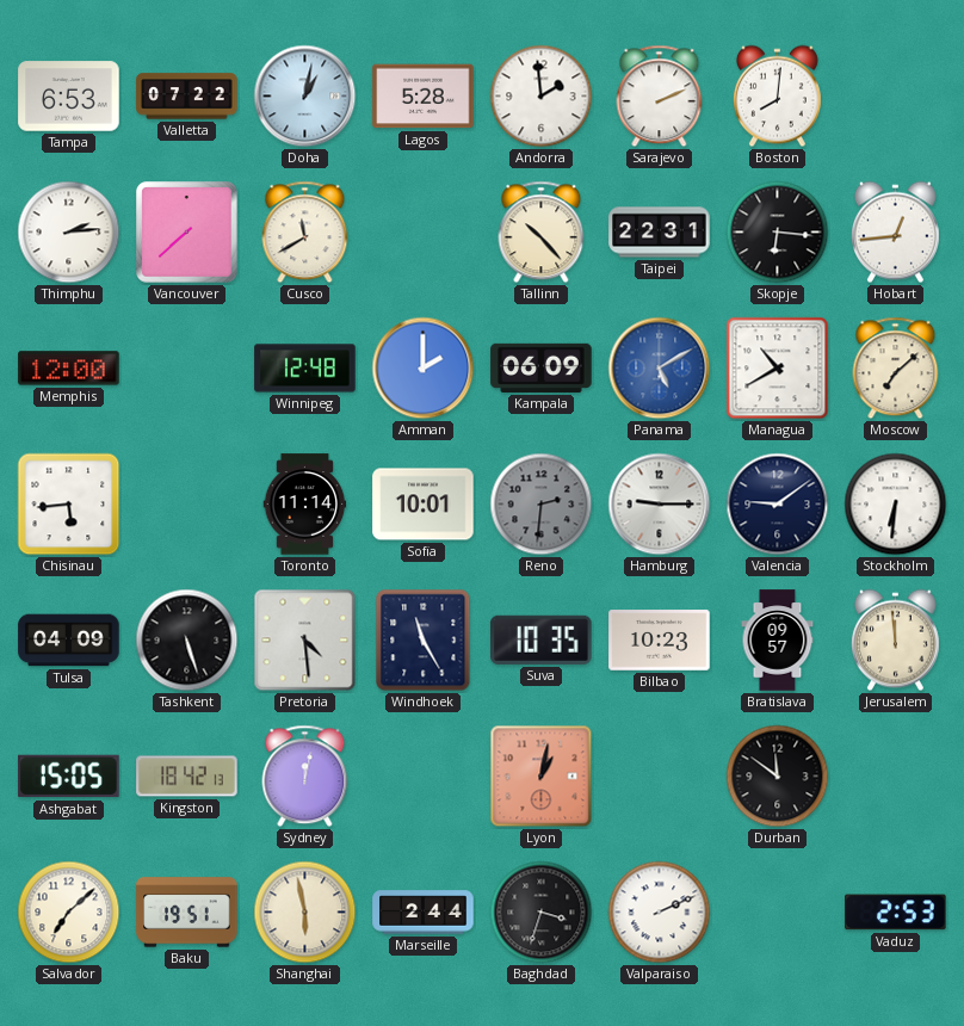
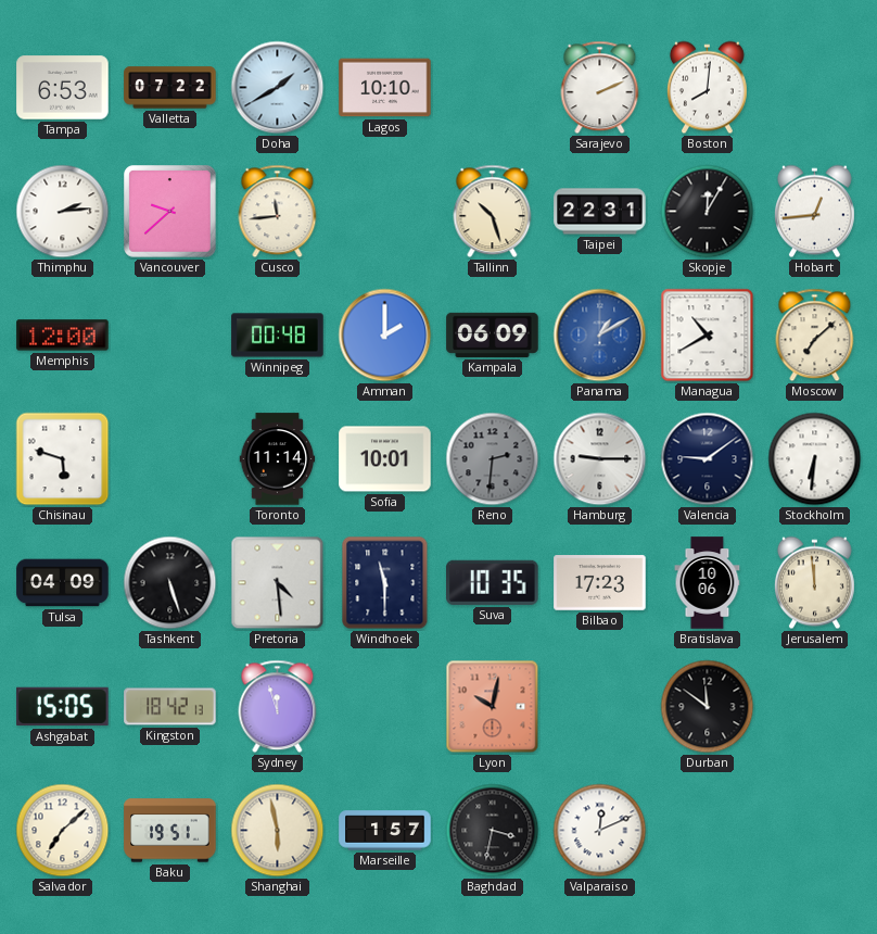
Doha: 1:02 -> 1:40 (278, 88)
Lagos: 5:28 -> 10:10 (385, 88)
Andorra: 1:59 -> none (542, 97)
Vancouver: 7:38 -> 9:38 (170, 212)
Cusco: 11:40 -> 11:44 (278, 212)
Tallinn: 10:23 -> 10:27 (493, 212)
Skopje: 6:16 -> 12:05 (708, 212)
Winnipeg: 12:48 -> 00:48 (278, 336)
Panama: 5:10 -> 1:10 (600, 336)
Chisinau: 5:44 -> 5:48 (63, 459)
Windhoek: 11:25 -> 11:30 (385, 583)
Bilbao: 10:23 -> 17:23 (600, 583)
Bratislava: 09:57 -> 10:06 (708, 583)
Sydney: 12:02 -> 11:57 (278, 707)
Lyon: 1:02 -> 10:02 (493, 707)
Marseille: 2:44 -> 1:57 (385, 831)
Baghdad: 3:33 -> 3:32 (493, 831)
Valparaiso: 2:11 -> 12:11 (600, 831)
Vaduz: 2:53 -> none (896, 913)
